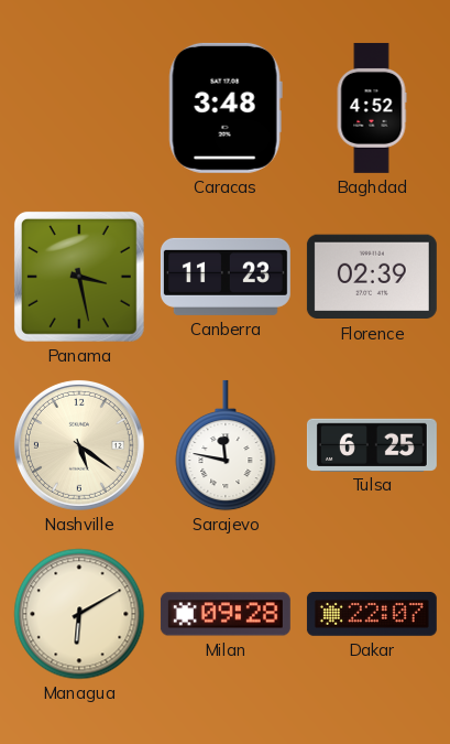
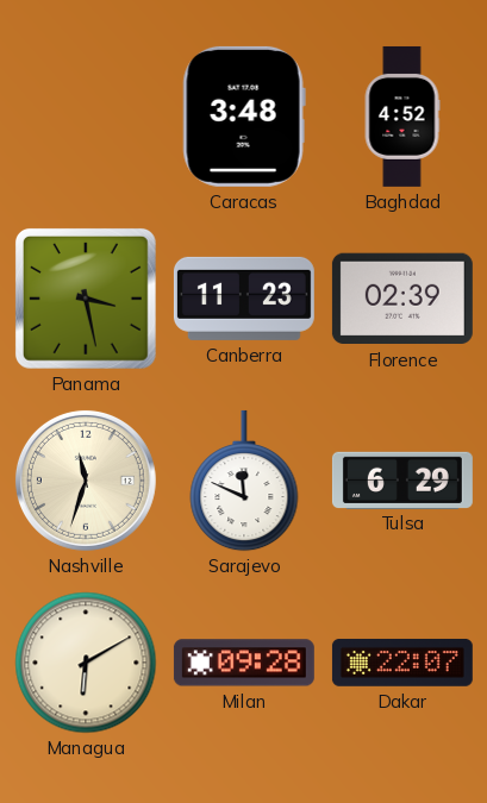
Nashville: 5:21 -> 11:33 (86, 481)
Sarajevo: 11:47 -> 11:49 (244, 481)
Tulsa: 6:25 -> 6:29 (402, 479)
